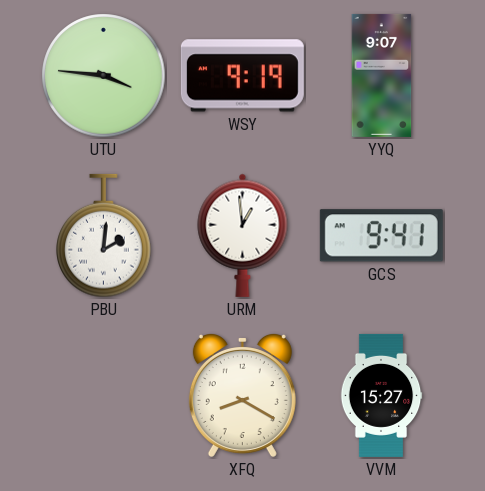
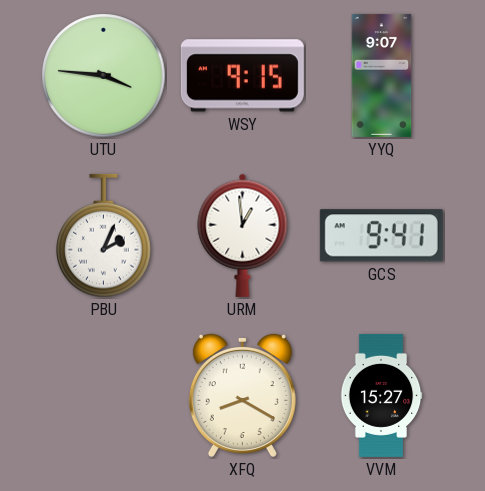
WSY: 9:19 -> 9:15 (242, 76)
PBU: 2:01 -> 2:04 (104, 236)
